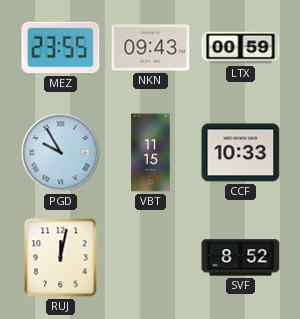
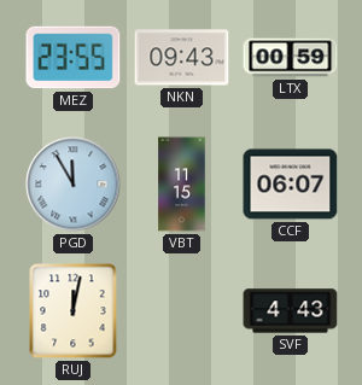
PGD: 9:55 -> 11:55 (74, 185)
CCF: 10:33 -> 06:07 (291, 185)
SVF: 8:52 -> 4:43 (291, 311)
